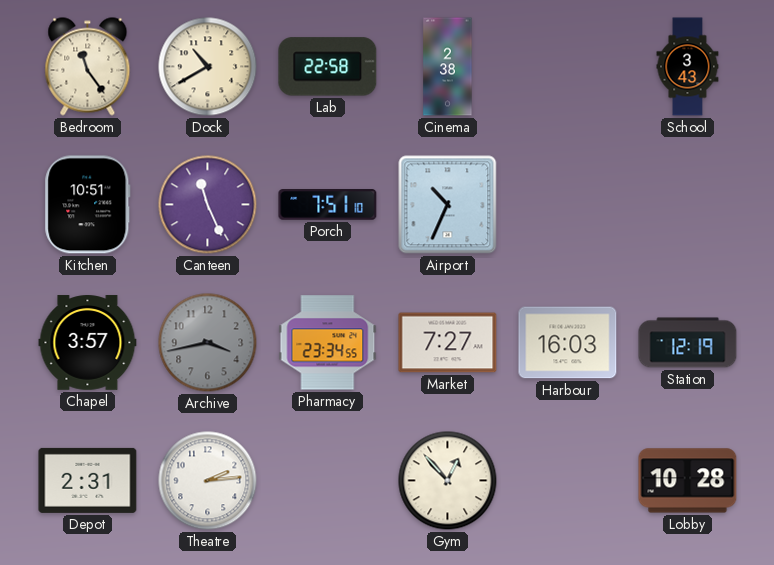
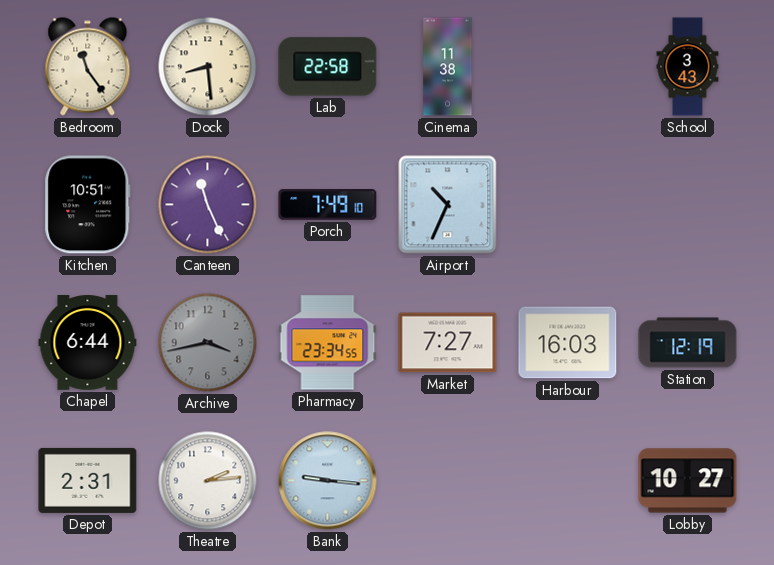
Dock: 10:40 -> 8:29 (208, 67)
Cinema: 2:38 -> 11:38 (448, 67)
Porch: 7:51 -> 7:49 (328, 205)
Chapel: 3:57 -> 6:44 (88, 343)
Bank: none -> 9:16 (328, 481)
Gym: 12:53 -> none (448, 481)
Lobby: 10:28 -> 10:27 (688, 481)
